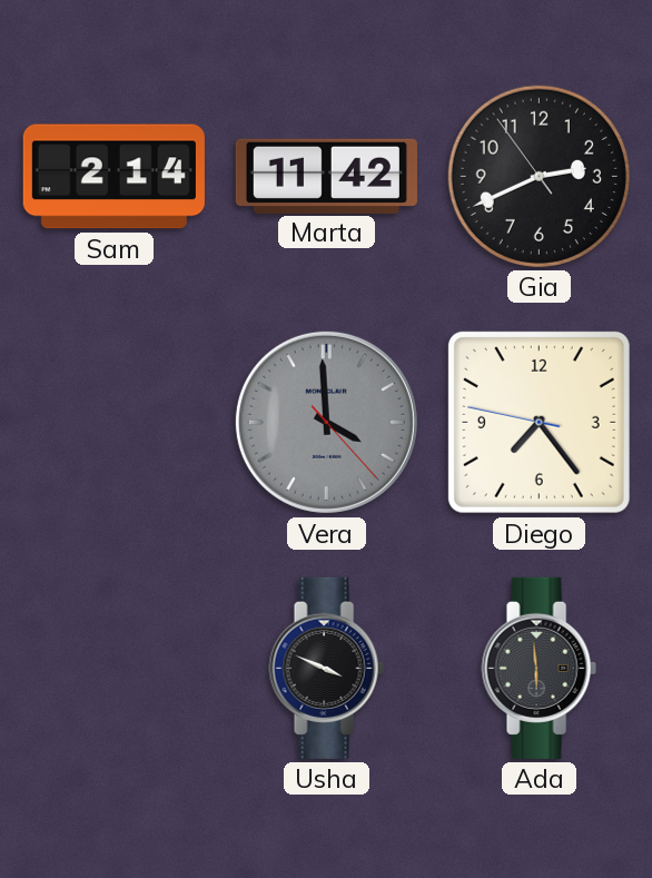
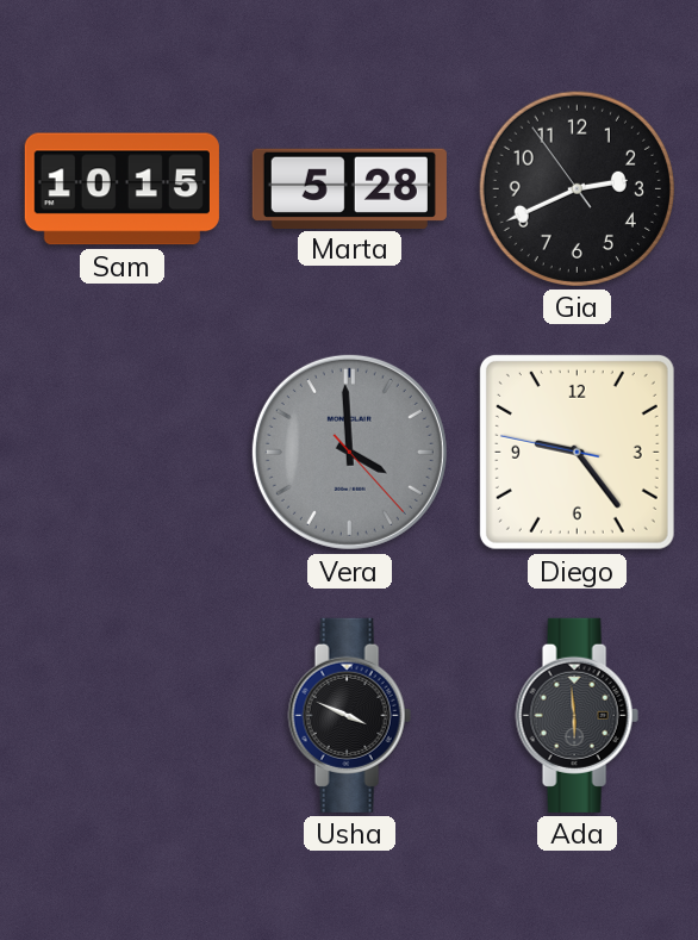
Sam: 2:14 -> 10:15 (121, 189)
Marta: 11:42 -> 5:28 (349, 188)
Diego: 7:23 -> 9:23 (577, 452)
